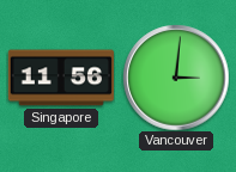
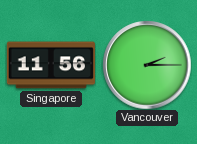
Vancouver: 3:01 -> 2:15 (147, 65)
